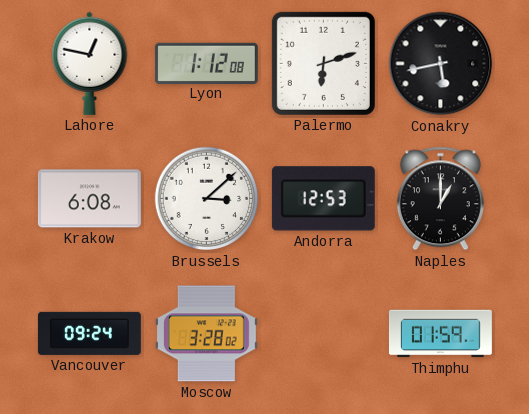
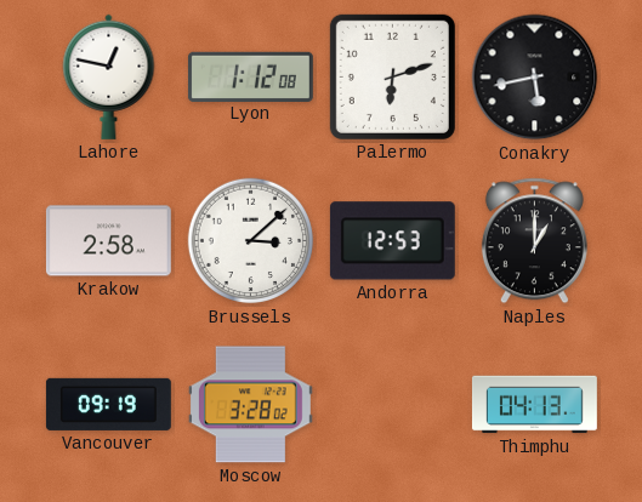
Krakow: 6:08 -> 2:58 (108, 241)
Vancouver: 09:24 -> 09:19 (108, 404)
Thimphu: 01:59 -> 04:13 (534, 405)
